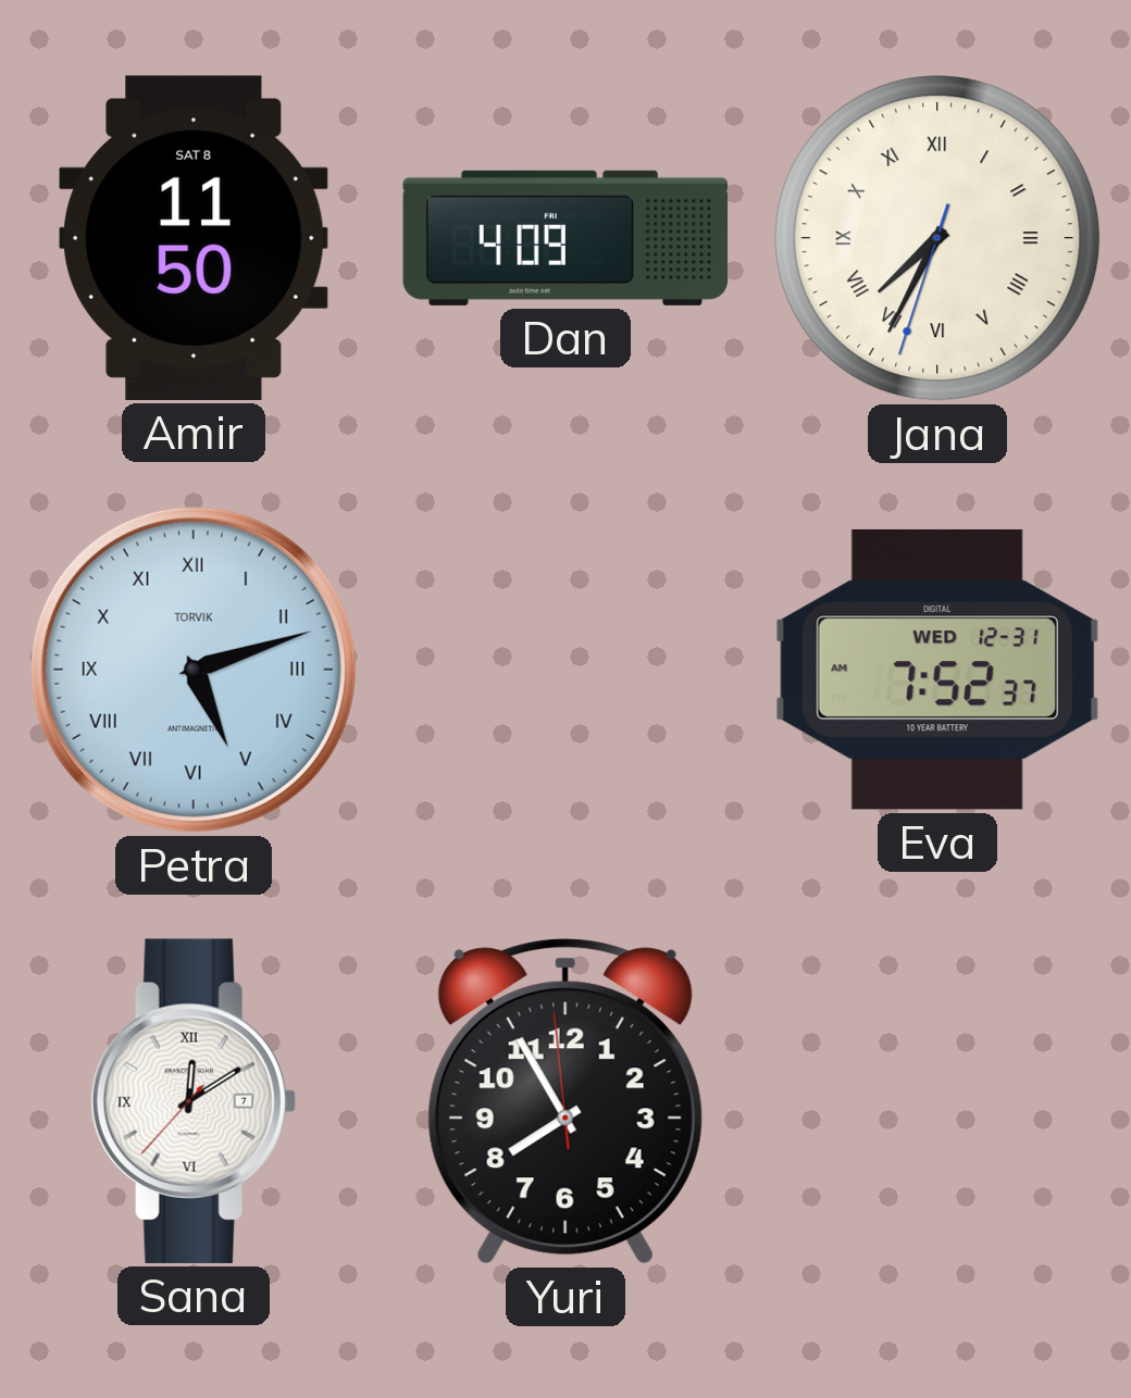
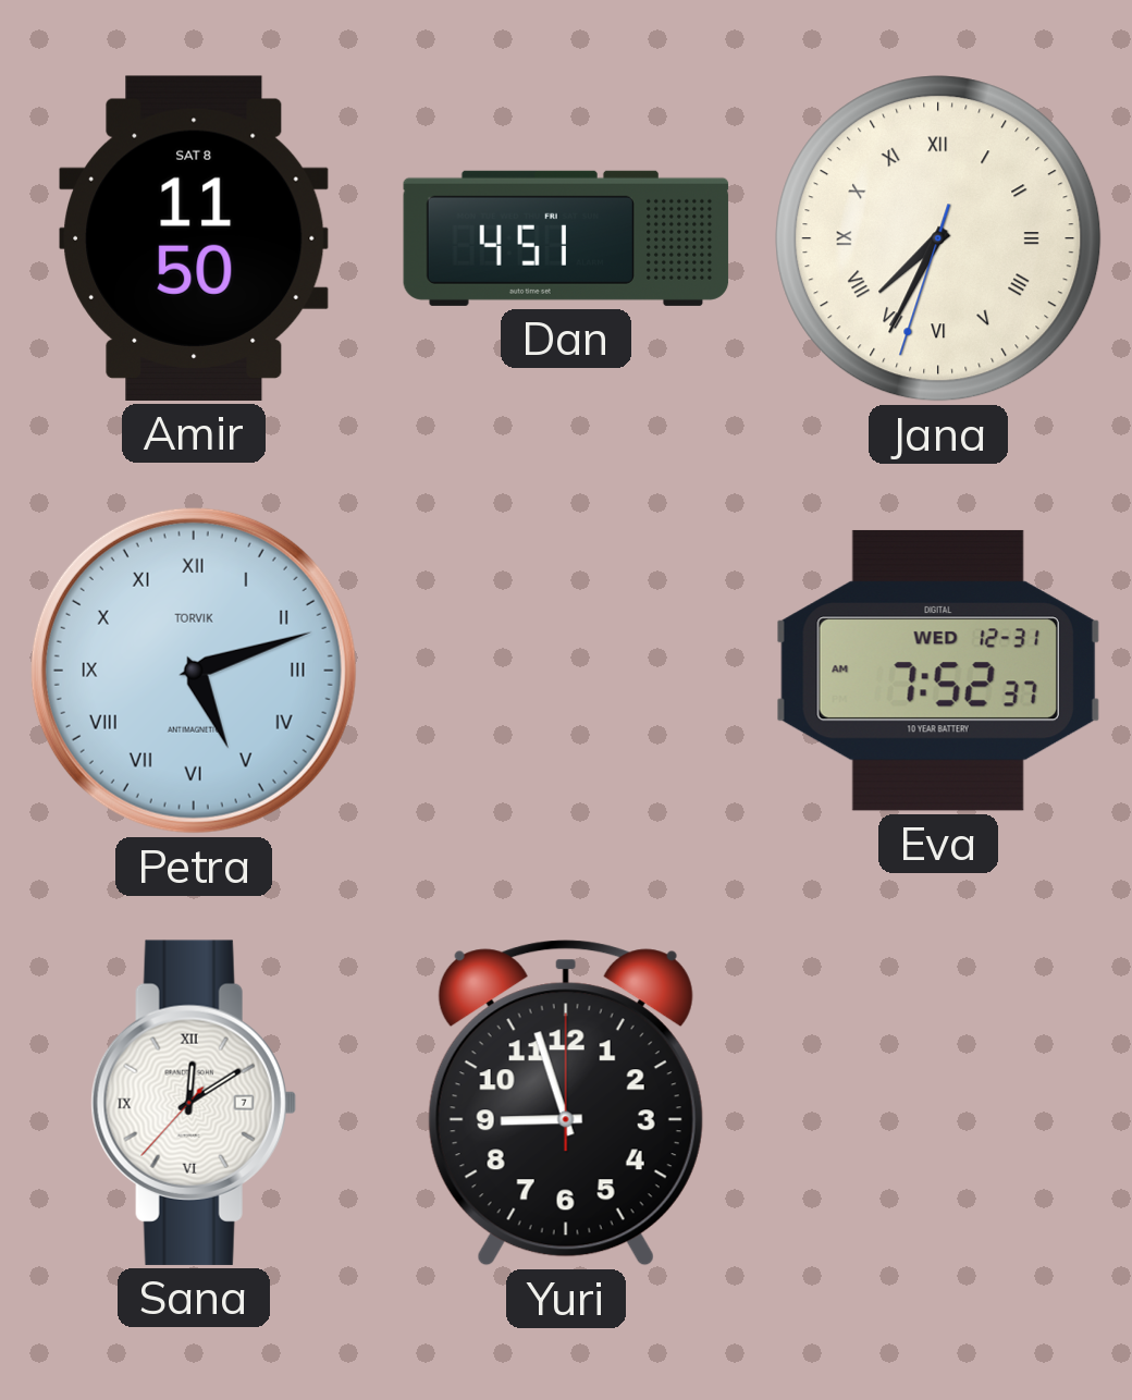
Dan: 4:09 -> 4:51 (566, 238)
Yuri: 7:54 -> 8:57 (566, 1103)
